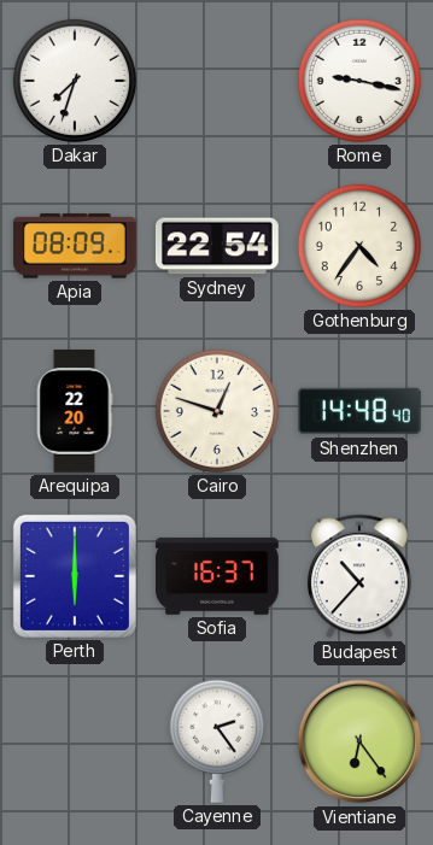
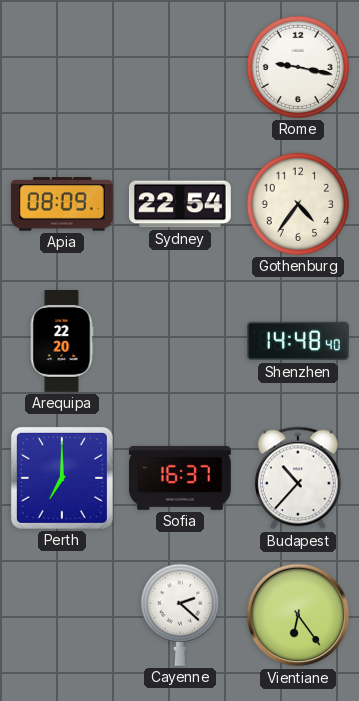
Dakar: 7:33 -> none (75, 81)
Cairo: 12:48 -> none (217, 411)
Perth: 6:00 -> 7:00 (62, 478)
Cayenne: 2:24 -> 2:22 (180, 615)
